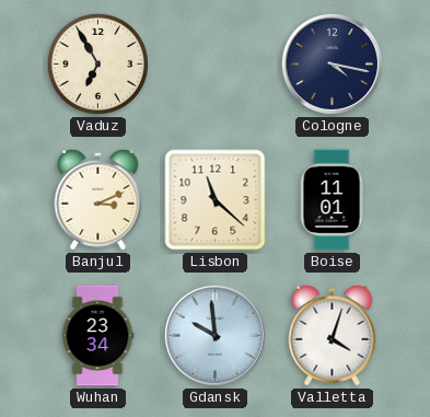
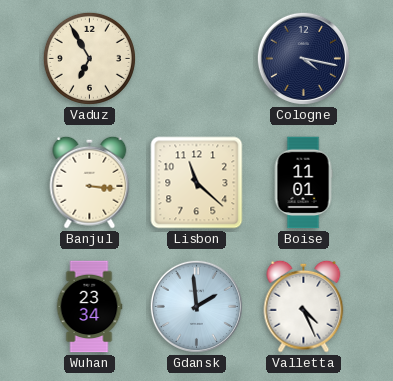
Banjul: 3:11 -> 3:16 (90, 182)
Gdansk: 9:59 -> 1:59 (196, 306)
Valletta: 4:03 -> 4:26 (304, 306)
